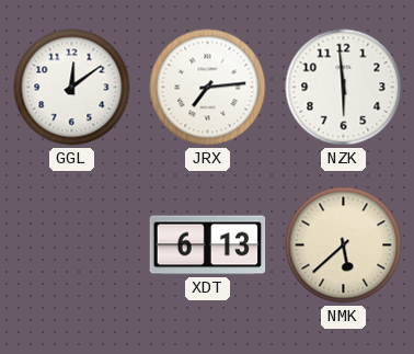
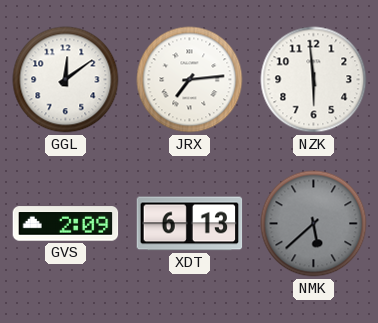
GVS: none -> 2:09 (66, 224)
NMK dial: cream -> grey (314, 224)
